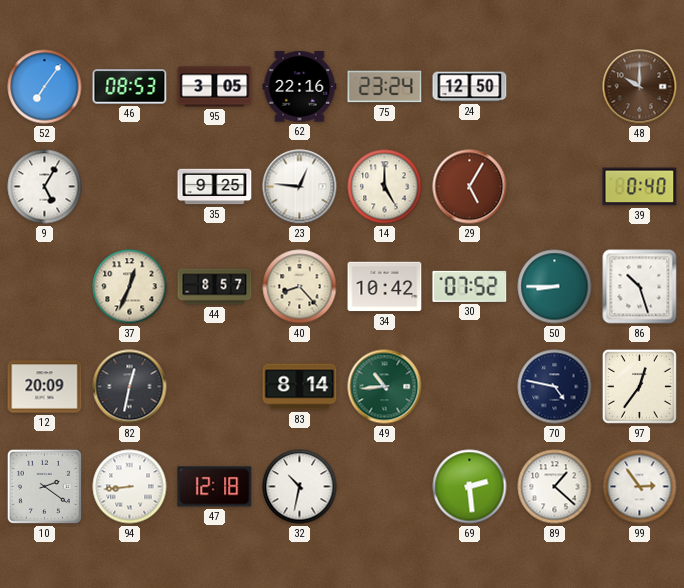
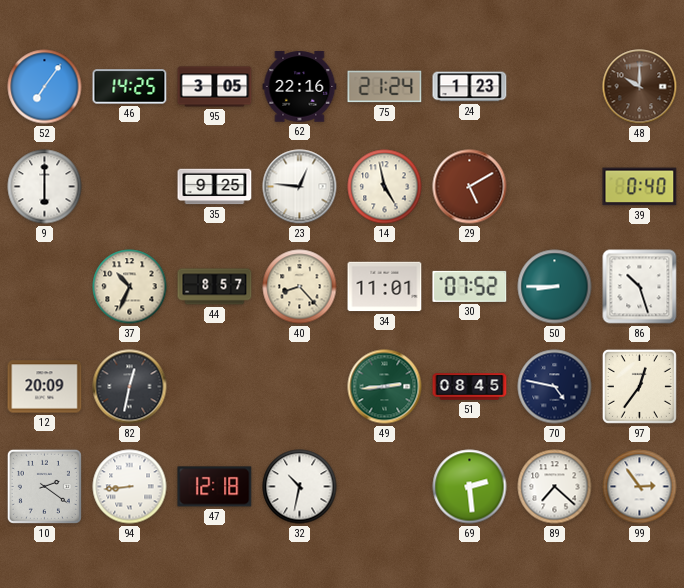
46: 08:53 -> 14:25 (130, 87)
75: 23:24 -> 21:24 (385, 87)
24: 12:50 -> 1:23 (470, 87)
9: 5:05 -> 6:00 (45, 187)
14: 5:00 -> 4:58 (385, 187)
29: 5:05 -> 5:10 (470, 187)
37: 12:34 -> 10:34 (130, 287)
34: 10:42 -> 11:01 (385, 287)
83: 8:14 -> none (300, 387)
49: 10:44 -> 2:44 (385, 387)
51: none -> 08:45 (470, 387)
89: 1:22 -> 7:22 (555, 487)
